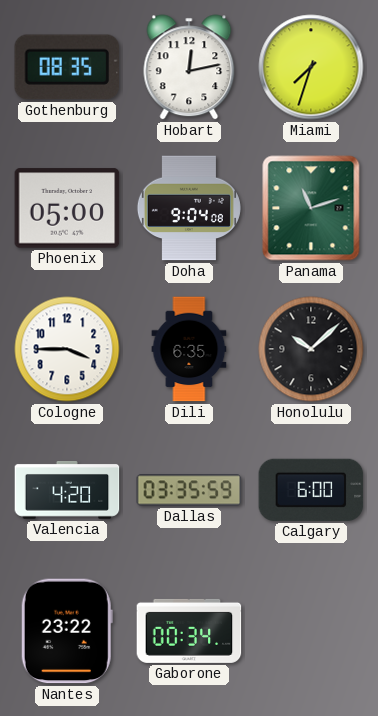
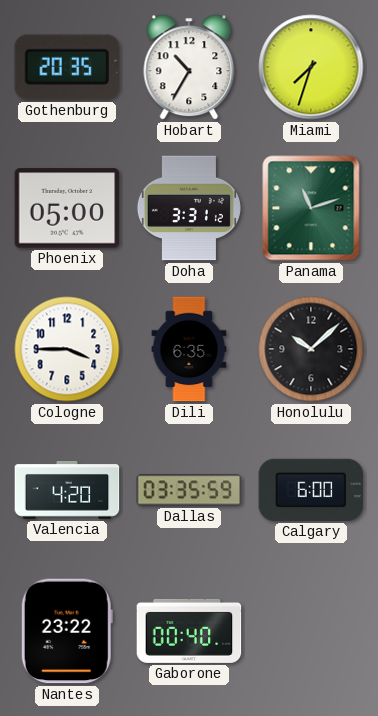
Gothenburg: 08:35 -> 20:35 (67, 67)
Hobart: 12:13 -> 10:35 (189, 67)
Doha: 9:04 -> 3:31 (189, 208)
Gaborone: 00:34 -> 00:40 (189, 631)
